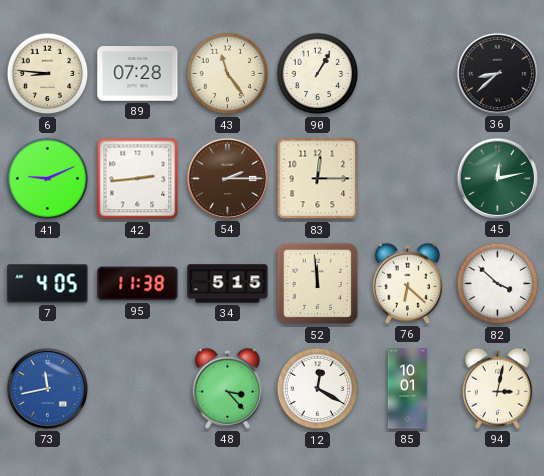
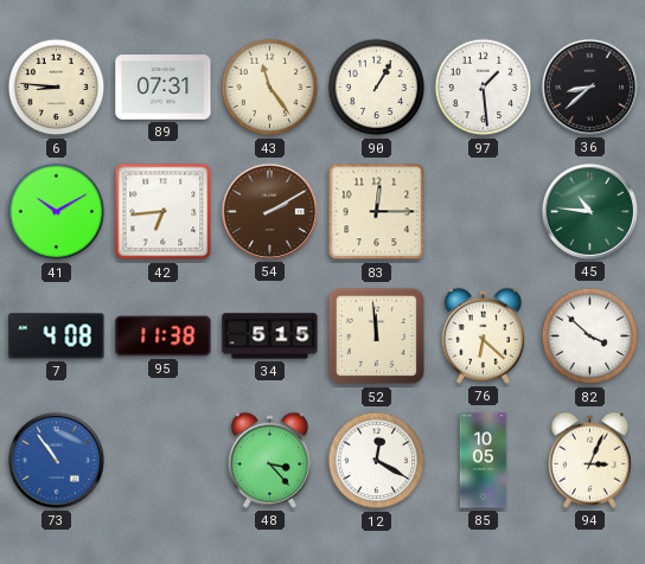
89: 07:28 -> 07:31 (164, 88)
97: none -> 1:29 (484, 88)
41: 9:11 -> 10:10 (57, 212)
42: 2:44 -> 6:44 (164, 212)
54: 2:15 -> 2:10 (269, 211)
45: 12:13 -> 10:46 (589, 211)
7: 4:05 -> 4:08 (57, 337)
73: 11:43 -> 10:54 (56, 460)
85: 10:01 -> 10:05 (484, 461)
94: 3:02 -> 3:04 (589, 460)
